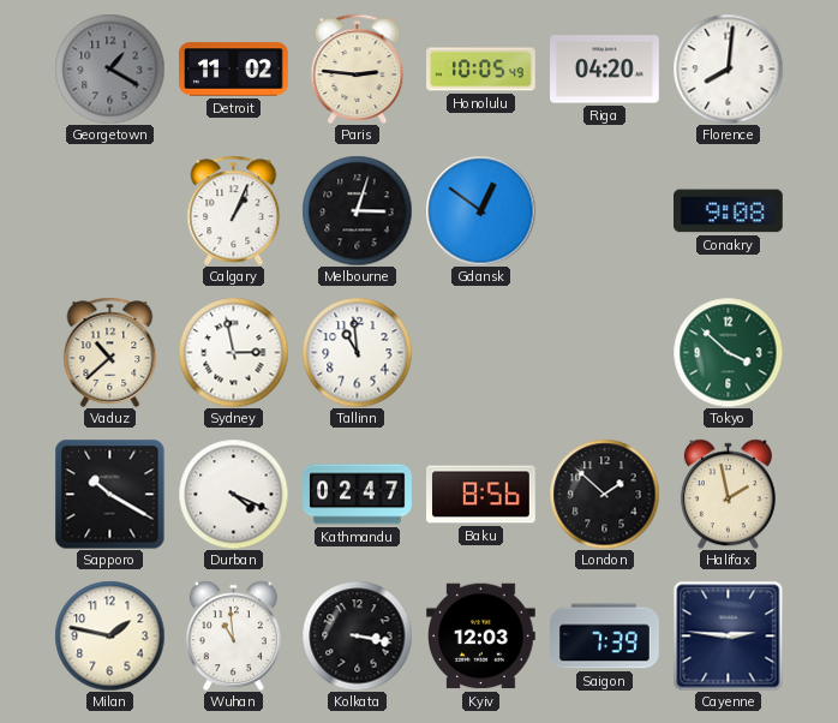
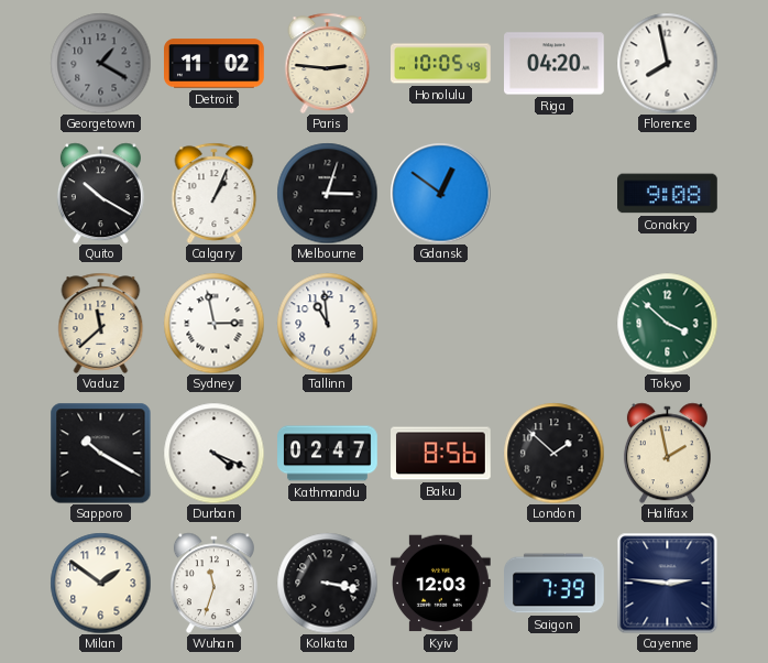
Florence: 8:01 -> 7:58 (667, 63)
Quito: none -> 10:20 (100, 193)
Vaduz: 10:38 -> 11:38 (101, 323)
Milan: 1:47 -> 1:51 (100, 583)
Wuhan: 10:59 -> 11:33 (213, 583)
